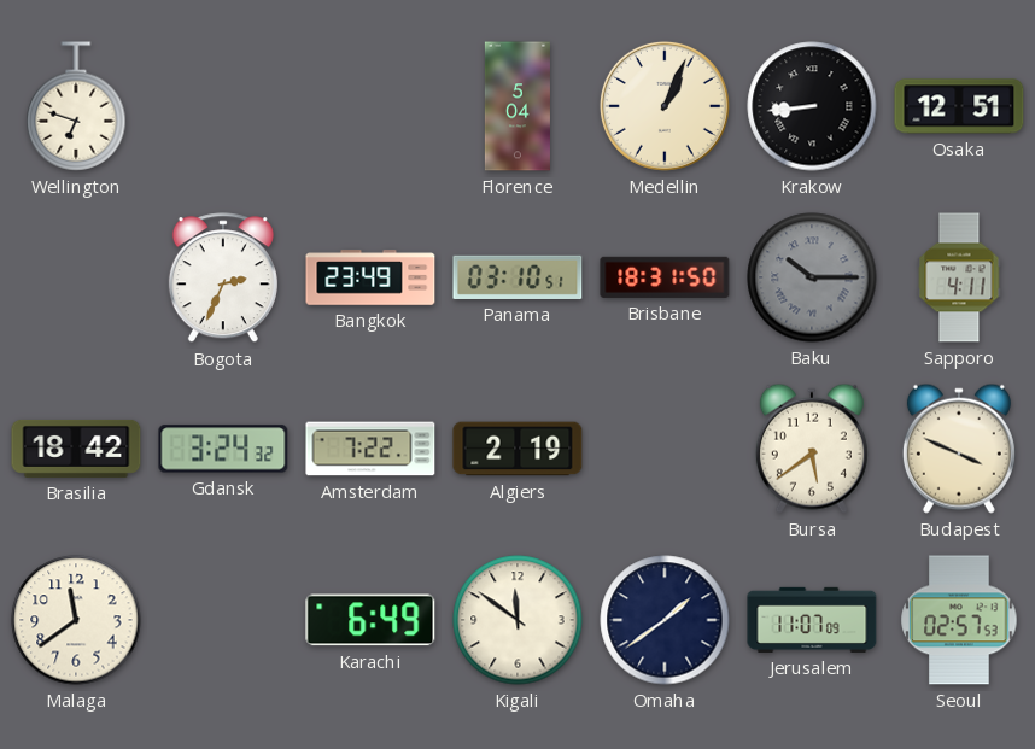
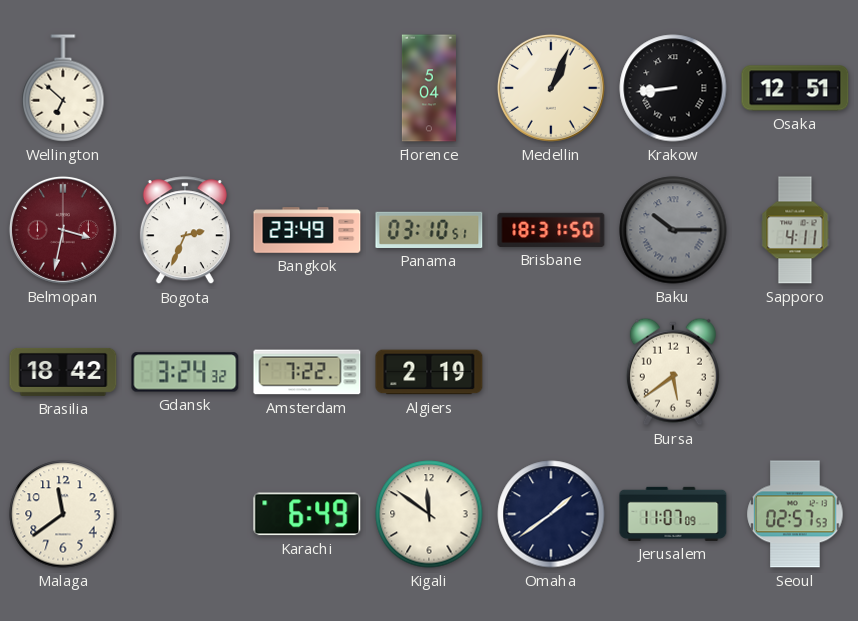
Wellington: 6:48 -> 6:52 (63, 88)
Belmopan: none -> 3:32 (63, 230)
Budapest: 3:49 -> none (959, 449)
